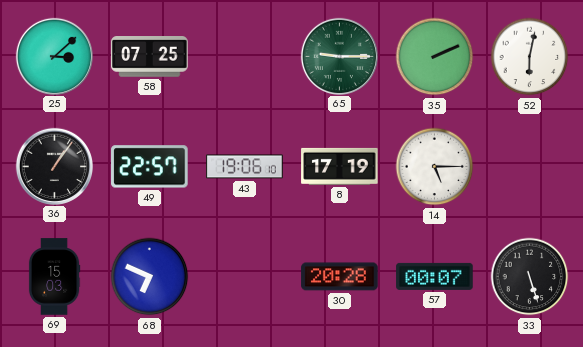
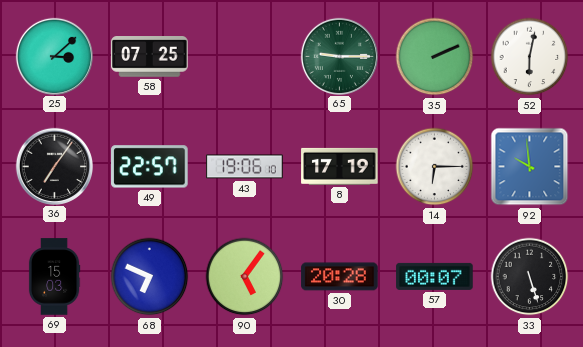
36: 1:06 -> 7:06 (54, 166)
14: 5:15 -> 6:15 (435, 167)
92: none -> 9:59 (530, 167)
90: none -> 5:06 (245, 277)
